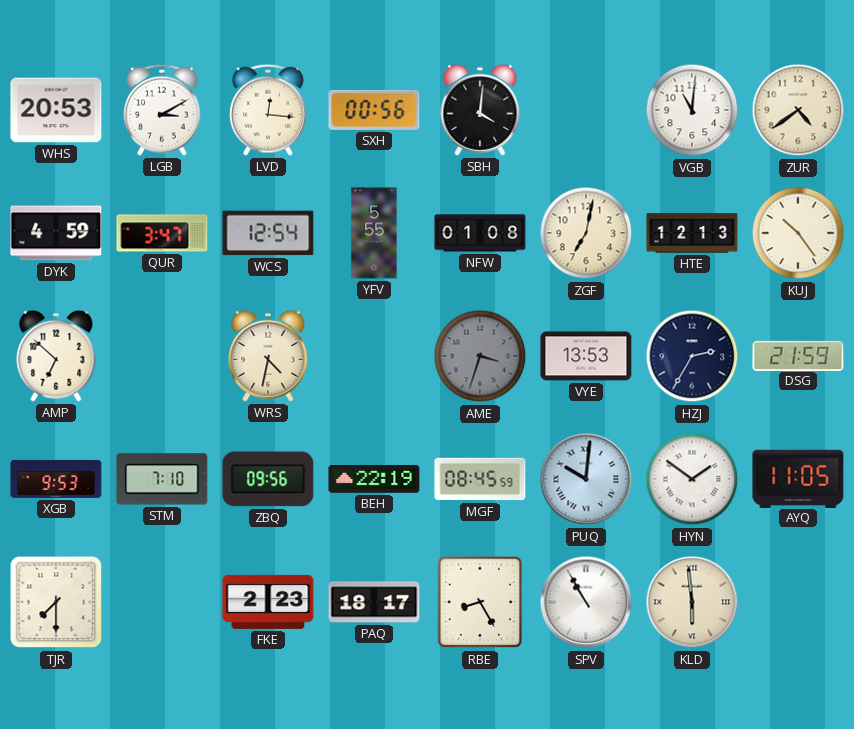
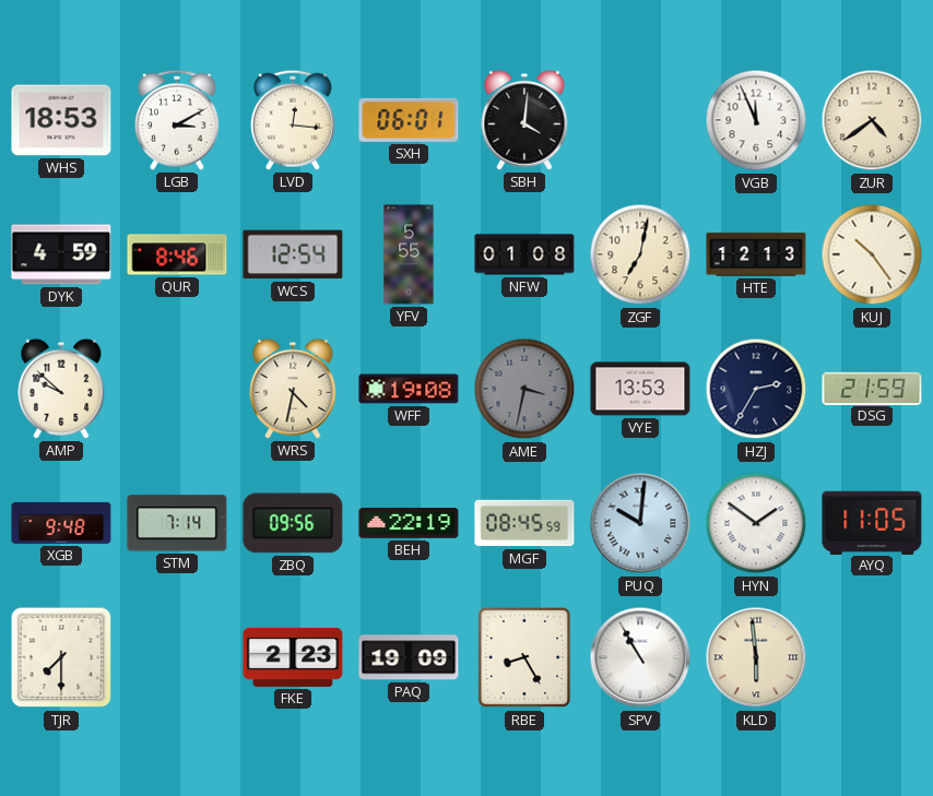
WHS: 20:53 -> 18:53 (61, 120)
SXH: 00:56 -> 06:01 (409, 120)
VGB: 11:01 -> 11:56 (756, 120)
QUR: 3:47 -> 8:46 (177, 254)
AMP: 6:52 -> 9:52 (61, 389)
WFF: none -> 19:08 (409, 389)
AME: 3:33 -> 3:32 (524, 389)
XGB: 9:53 -> 9:48 (61, 523)
STM: 7:10 -> 7:14 (177, 523)
PAQ: 18:17 -> 19:09 (409, 657)
